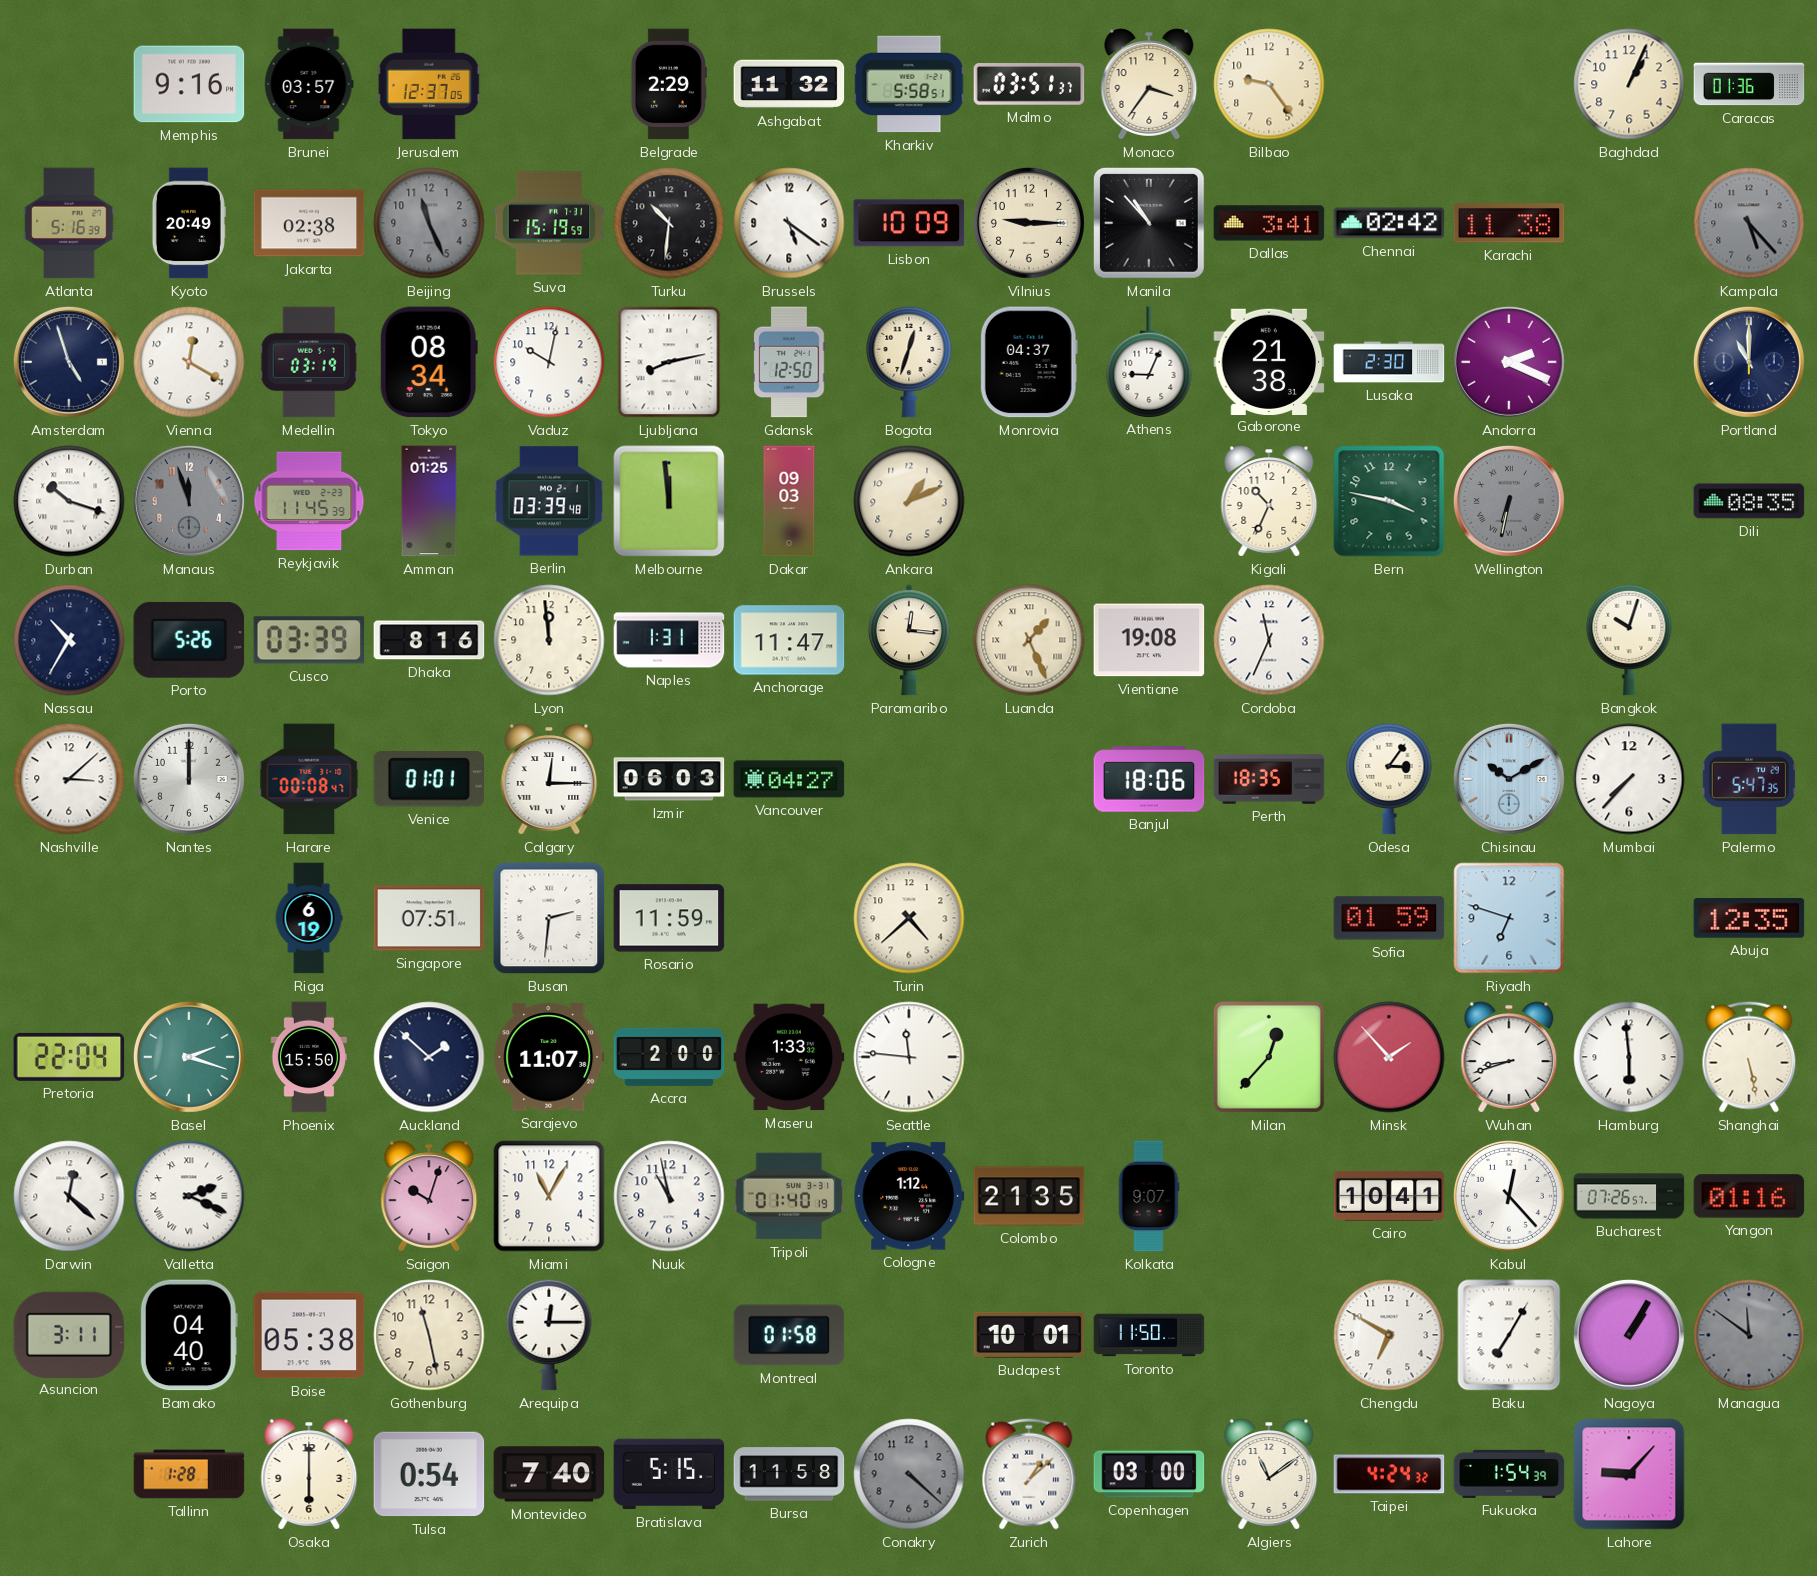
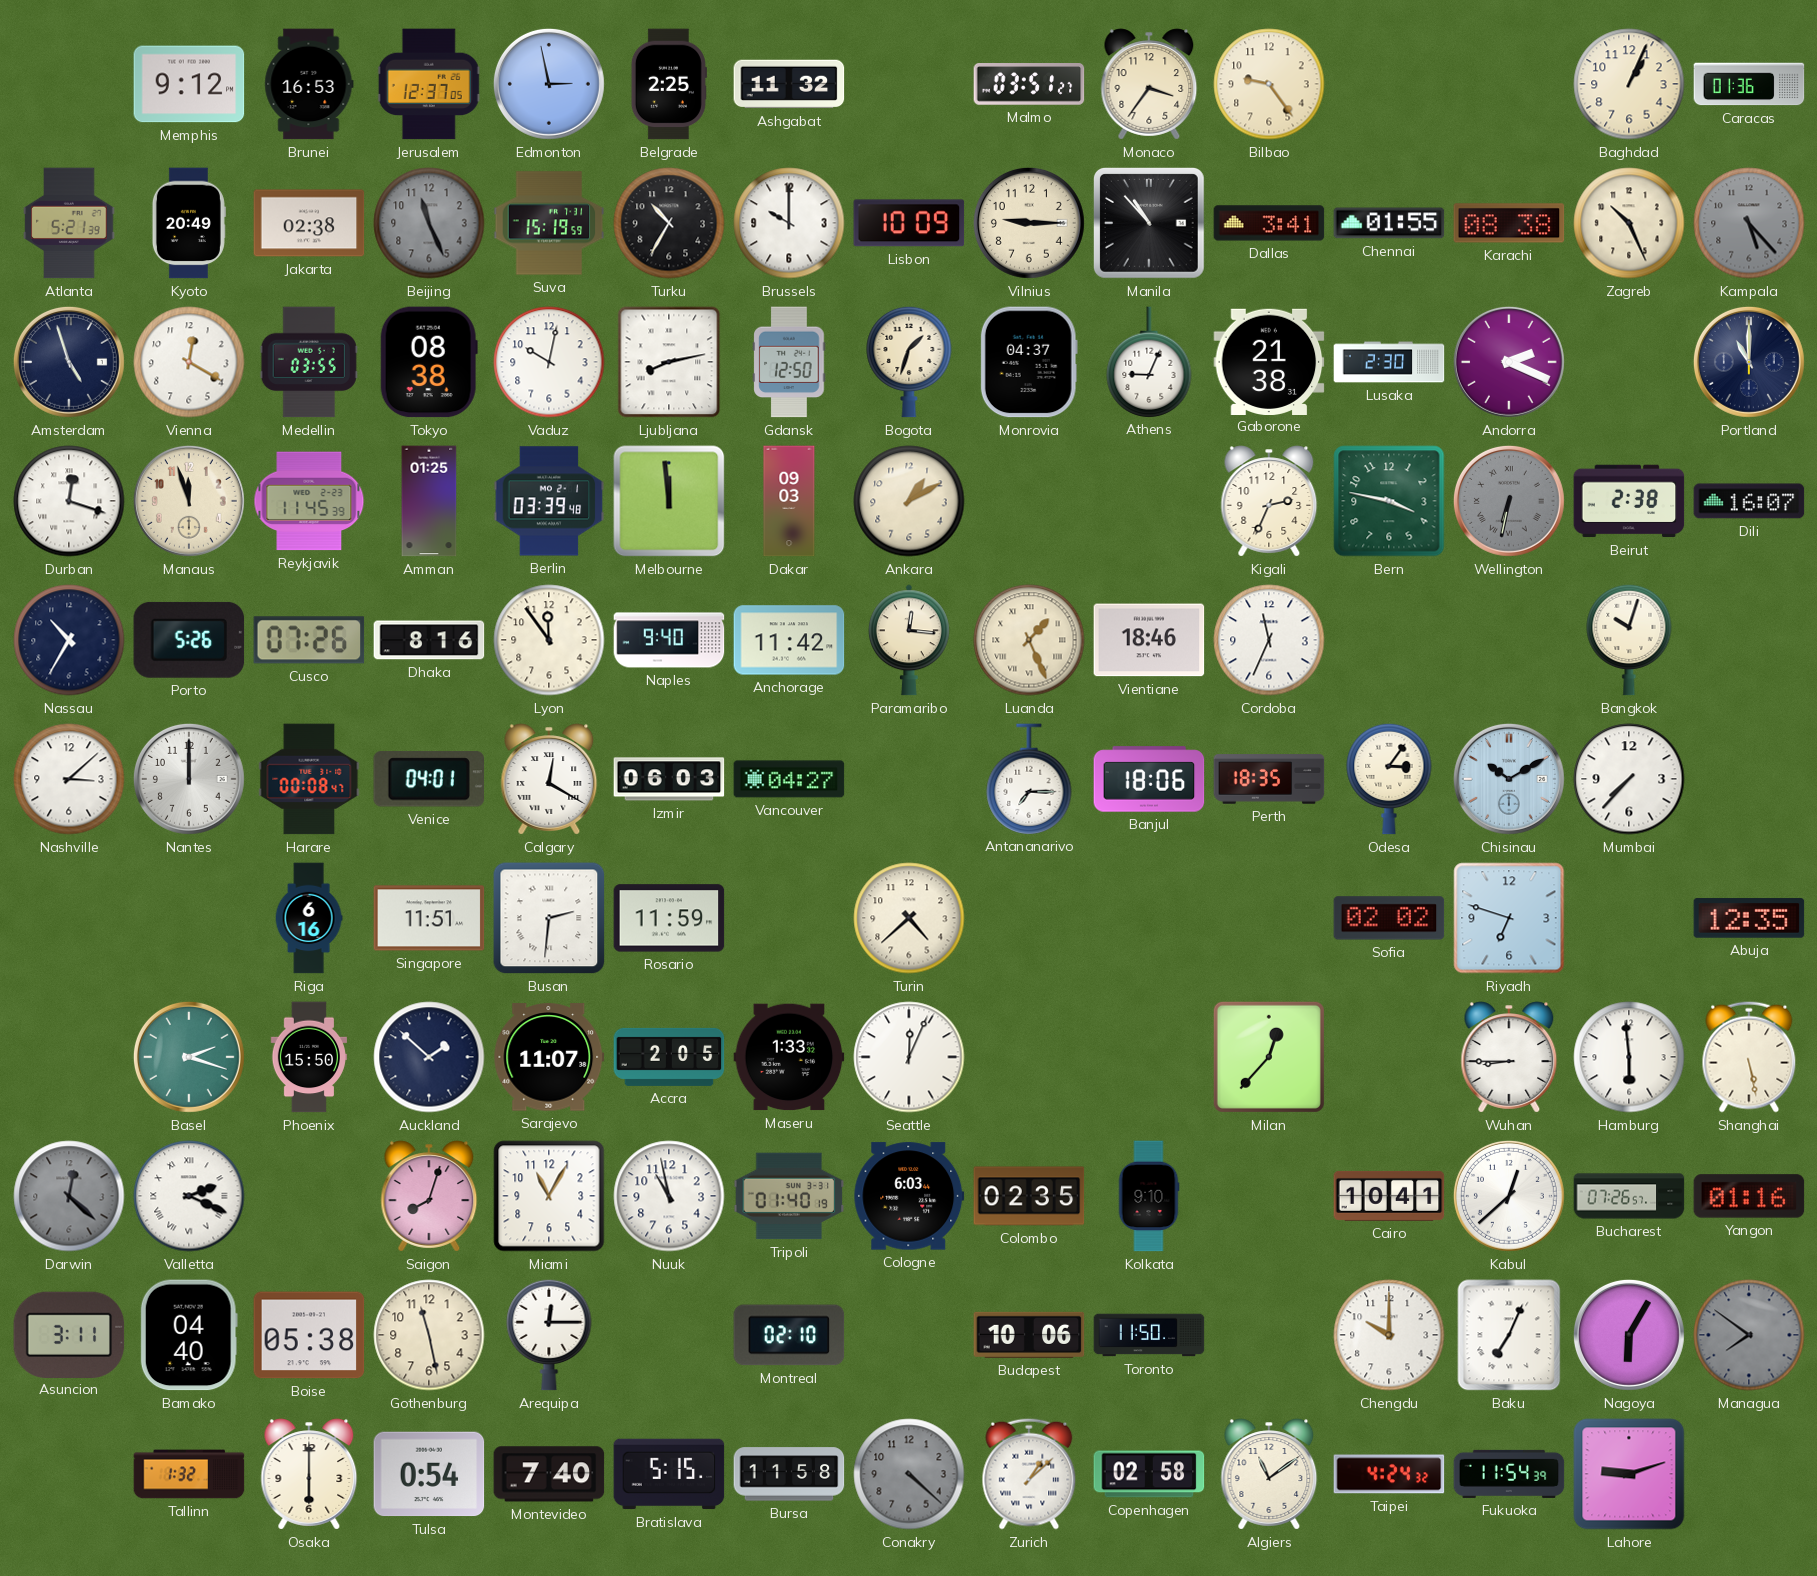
Memphis: 9:16 -> 9:12 (189, 84)
Brunei: 03:57 -> 16:53 (309, 84)
Edmonton: none -> 2:58 (549, 84)
Belgrade: 2:29 -> 2:25 (669, 84)
Kharkiv: 5:58 -> none (909, 84)
Malmo: 03:51:37 -> 03:51:27 (1029, 84)
Atlanta: 5:16 -> 5:21 (69, 223)
Turku: 10:31 -> 10:35 (669, 223)
Brussels: 5:21 -> 10:00 (789, 223)
Chennai: 02:42 -> 01:55 (1389, 223)
Karachi: 11:38 -> 08:38 (1509, 223)
Zagreb: none -> 10:26 (1629, 223)
Medellin: 03:19 -> 03:55 (309, 362)
Tokyo: 08:34 -> 08:38 (429, 362)
Bogota: 12:33 -> 1:33 (909, 362)
Durban: 10:18 -> 12:18 (69, 501)
Manaus dial: grey -> cream (189, 501)
Ankara: 1:11 -> 1:10 (909, 501)
Kigali: 10:34 -> 2:34 (1269, 501)
Beirut: none -> 2:38 (1629, 501)
Dili: 08:35 -> 16:07 (1749, 501)
Cusco: 03:39 -> 07:26 (309, 640)
Lyon: 11:59 -> 11:54 (549, 640)
Naples: 1:31 -> 9:40 (669, 640)
Anchorage: 11:47 -> 11:42 (789, 640)
Vientiane: 19:08 -> 18:46 (1149, 640)
Venice: 01:01 -> 04:01 (428, 779)
Calgary: 12:15 -> 12:20 (549, 779)
Antananarivo: none -> 7:15 (1029, 779)
Palermo: 5:47 -> none (1749, 779)
Riga: 6:19 -> 6:16 (309, 918)
Singapore: 07:51 -> 11:51 (429, 918)
Sofia: 01:59 -> 02:02 (1389, 918)
Pretoria: 22:04 -> none (69, 1057)
Accra: 2:00 -> 2:05 (669, 1057)
Seattle: 11:46 -> 12:04 (909, 1057)
Minsk: 1:53 -> none (1389, 1057)
Wuhan: 8:42 -> 8:45 (1509, 1057)
Darwin dial: white -> grey (69, 1196)
Saigon: 10:03 -> 8:03 (429, 1196)
Cologne: 1:12 -> 6:03 (909, 1196)
Colombo: 21:35 -> 02:35 (1029, 1196)
Kolkata: 9:07 -> 9:10 (1149, 1196)
Kabul: 12:23 -> 12:38 (1509, 1196)
Montreal: 01:58 -> 02:10 (789, 1335)
Budapest: 10:01 -> 10:06 (1029, 1335)
Chengdu: 6:50 -> 10:00 (1389, 1335)
Baku: 7:05 -> 7:04 (1509, 1335)
Nagoya: 1:05 -> 6:05 (1629, 1335)
Managua: 11:51 -> 7:51 (1749, 1335)
Tallinn: 1:28 -> 1:32 (189, 1474)
Copenhagen: 03:00 -> 02:58 (1149, 1474)
Fukuoka: 1:54 -> 11:54 (1509, 1474)
Lahore: 9:07 -> 9:12 (1629, 1474)
